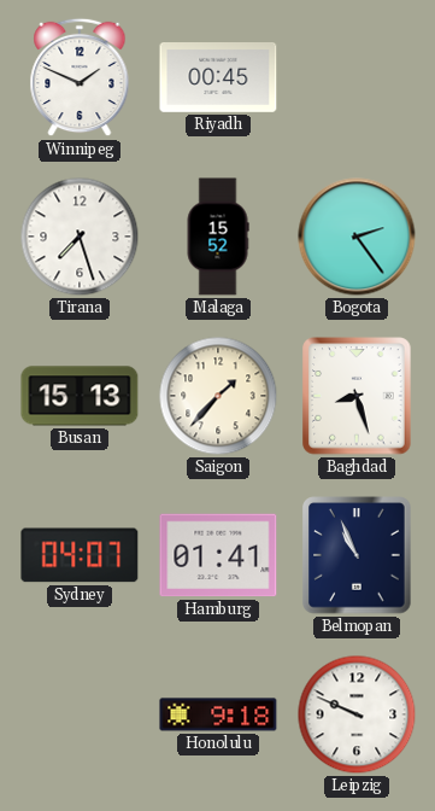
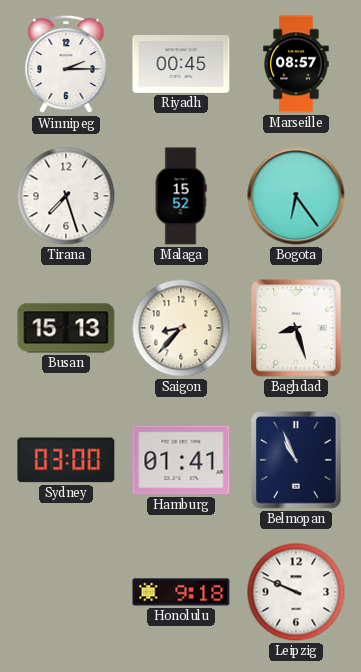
Winnipeg: 1:49 -> 2:15 (66, 64)
Marseille: none -> 08:57 (296, 64)
Bogota: 2:24 -> 6:24 (296, 196)
Saigon: 1:37 -> 8:37 (181, 328)
Sydney: 04:07 -> 03:00 (66, 460)
